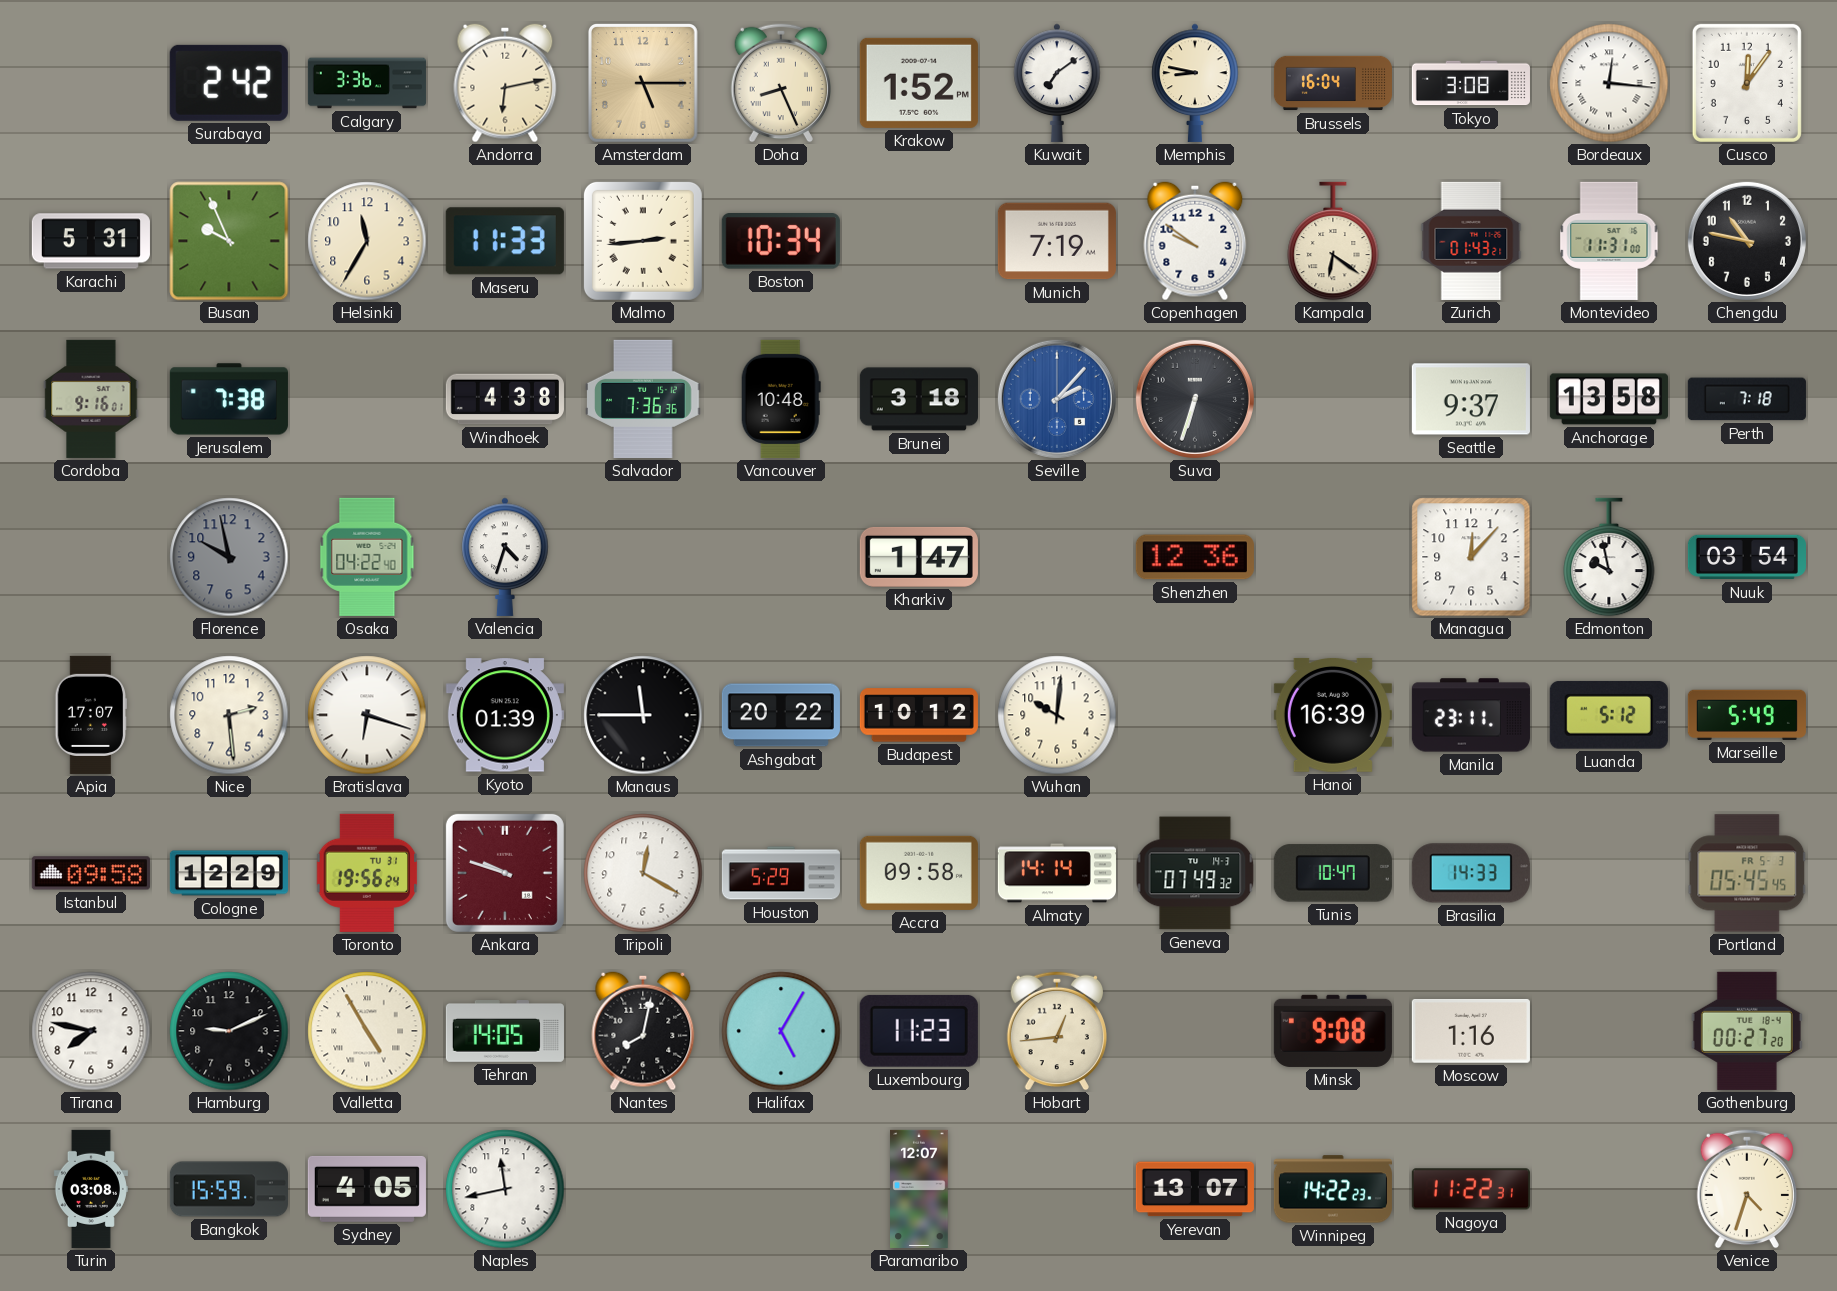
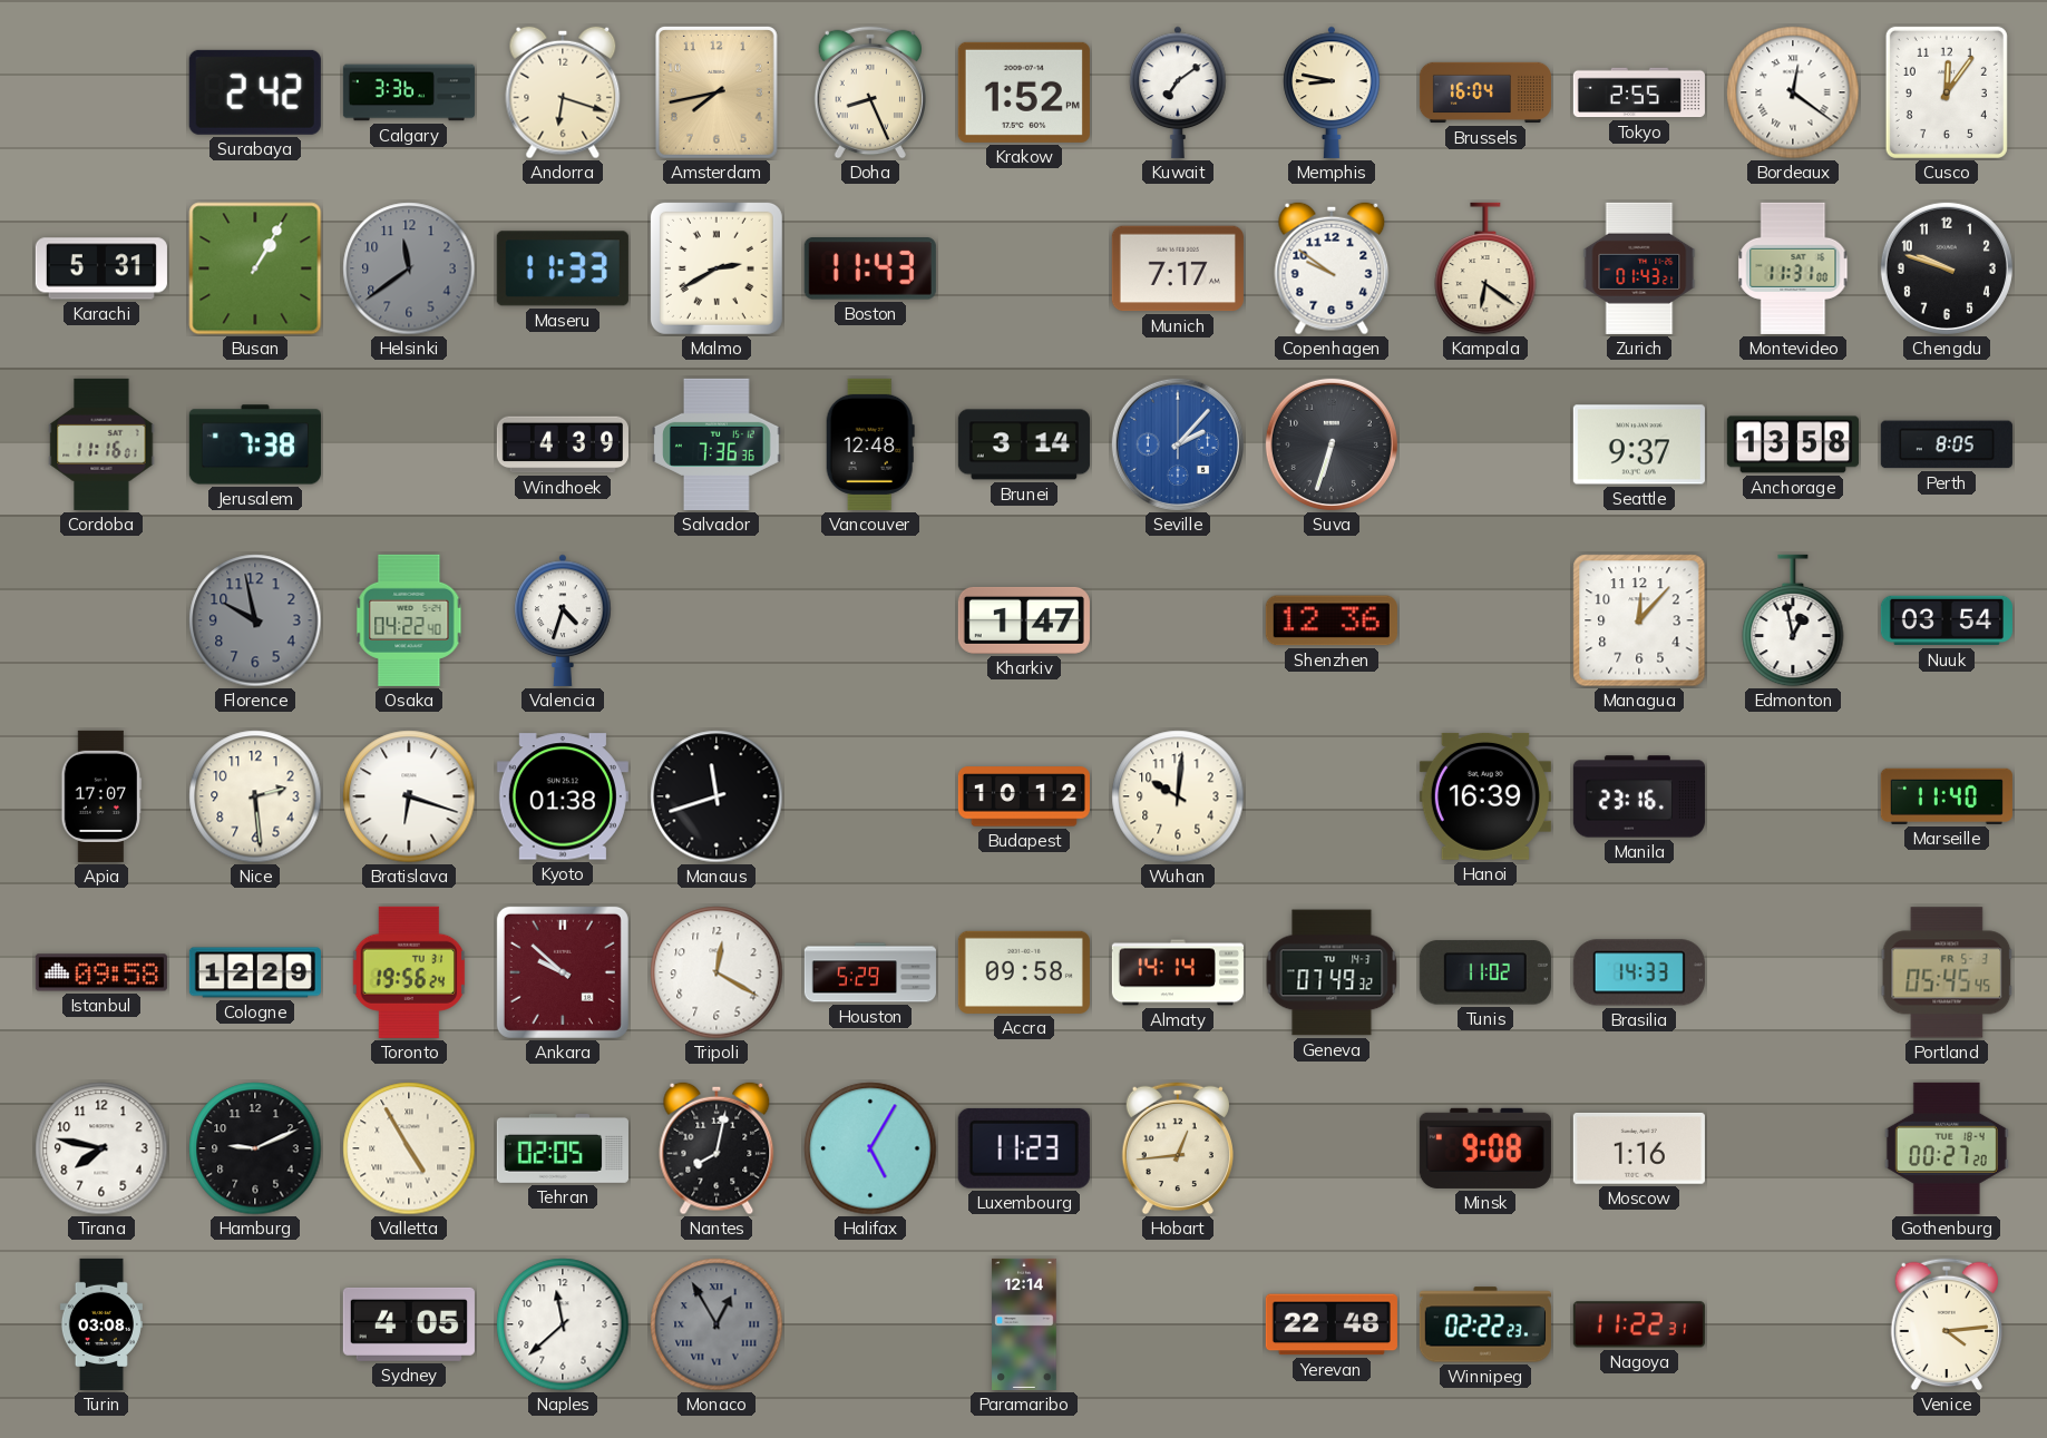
Andorra: 6:13 -> 6:18 (563, 92)
Amsterdam: 5:15 -> 7:43 (717, 92)
Tokyo: 3:08 -> 2:55 (1639, 92)
Bordeaux: 12:16 -> 12:21 (1793, 92)
Busan: 9:56 -> 1:05 (255, 268)
Helsinki: 11:35 -> 11:39 (409, 268)
Helsinki dial: cream -> grey (409, 268)
Malmo: 2:44 -> 2:40 (717, 268)
Boston: 10:34 -> 11:43 (870, 268)
Munich: 7:19 -> 7:17 (1178, 268)
Chengdu: 10:47 -> 9:48 (1947, 268)
Cordoba: 9:16 -> 11:16 (101, 444)
Windhoek: 4:38 -> 4:39 (563, 444)
Vancouver: 10:48 -> 12:48 (870, 444)
Brunei: 3:18 -> 3:14 (1024, 444)
Perth: 7:18 -> 8:05 (1947, 444)
Edmonton: 9:58 -> 12:58 (1793, 620)
Kyoto: 01:39 -> 01:38 (563, 796)
Manaus: 11:45 -> 11:42 (717, 796)
Ashgabat: 20:22 -> none (781, 715)
Manila: 23:11 -> 23:16 (1639, 796)
Luanda: 5:12 -> none (1609, 715)
Marseille: 5:49 -> 11:40 (1947, 796)
Ankara: 9:48 -> 9:52 (563, 972)
Tunis: 10:47 -> 11:02 (1485, 972)
Tehran: 14:05 -> 02:05 (563, 1150)
Bangkok: 15:59 -> none (229, 1189)
Naples: 11:43 -> 11:38 (563, 1324)
Monaco: none -> 12:55 (717, 1324)
Paramaribo: 12:07 -> 12:14 (1024, 1324)
Yerevan: 13:07 -> 22:48 (1332, 1324)
Winnipeg: 14:22 -> 02:22 (1485, 1324)
Venice: 4:33 -> 4:14 (1946, 1324)
